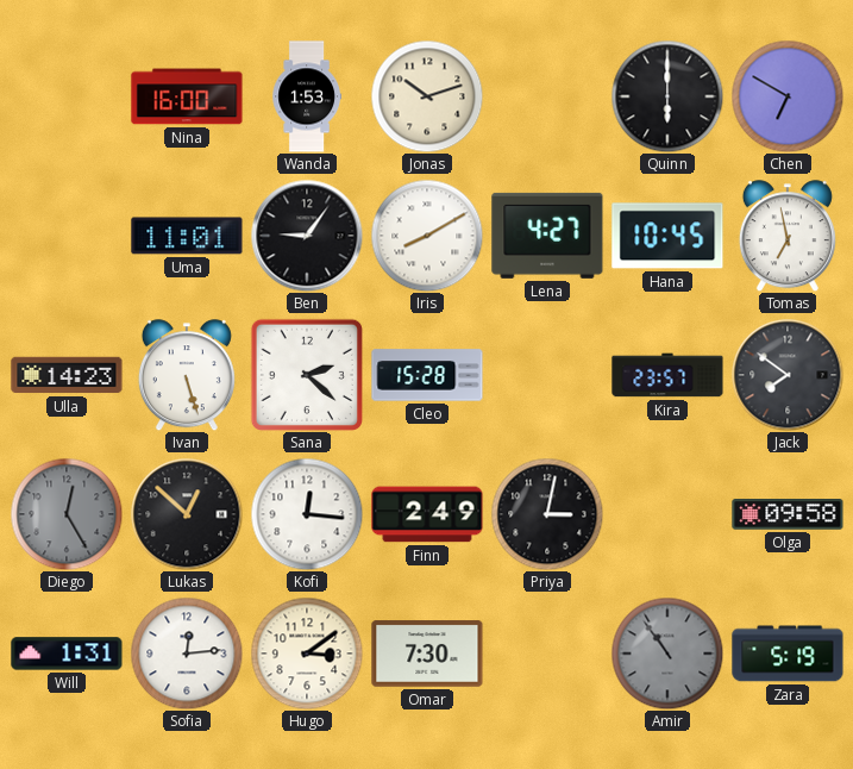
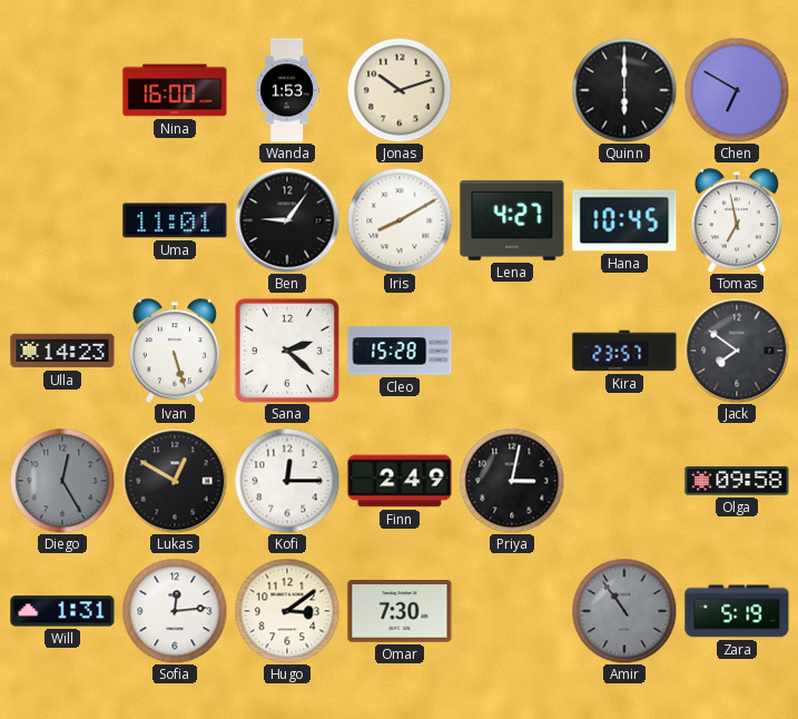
Lukas: 12:52 -> 12:50 (175, 481)
Kofi: 12:16 -> 12:15 (287, 481)
